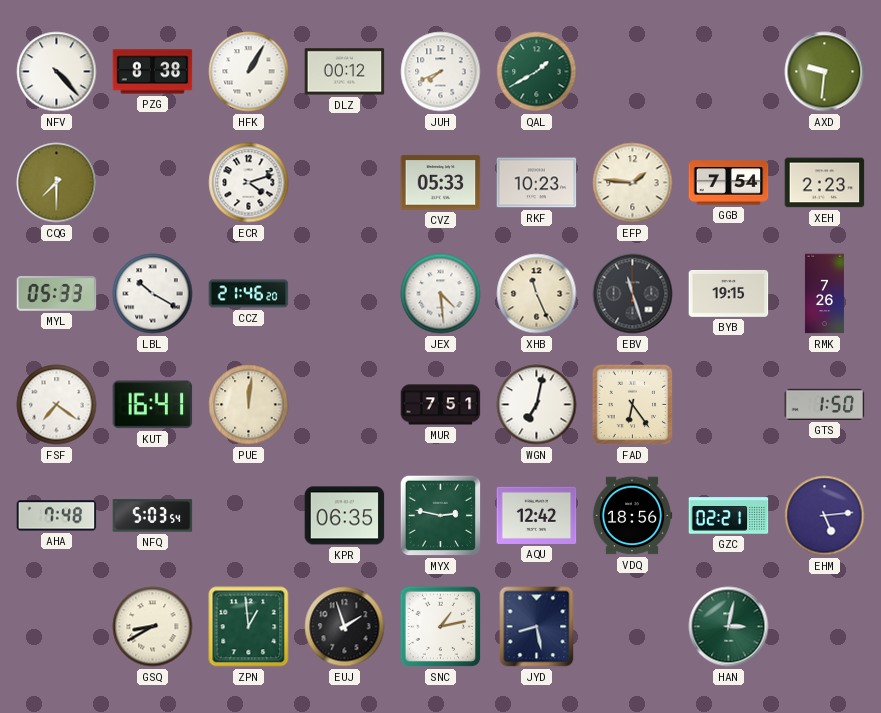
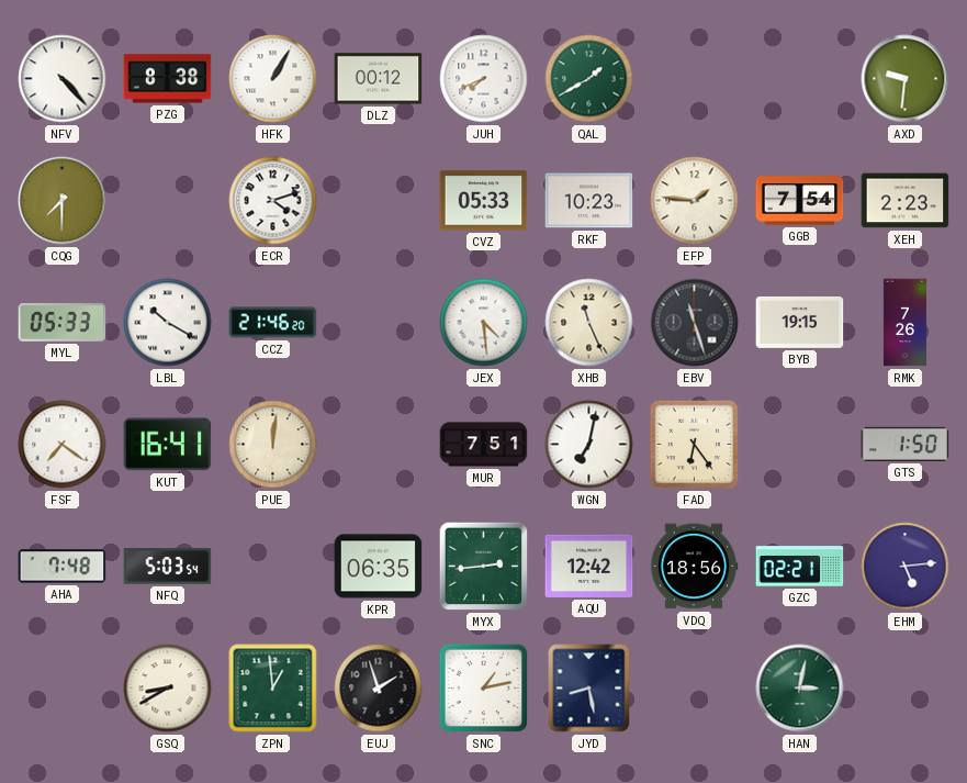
MYX: 2:47 -> 2:44 (484, 567)
